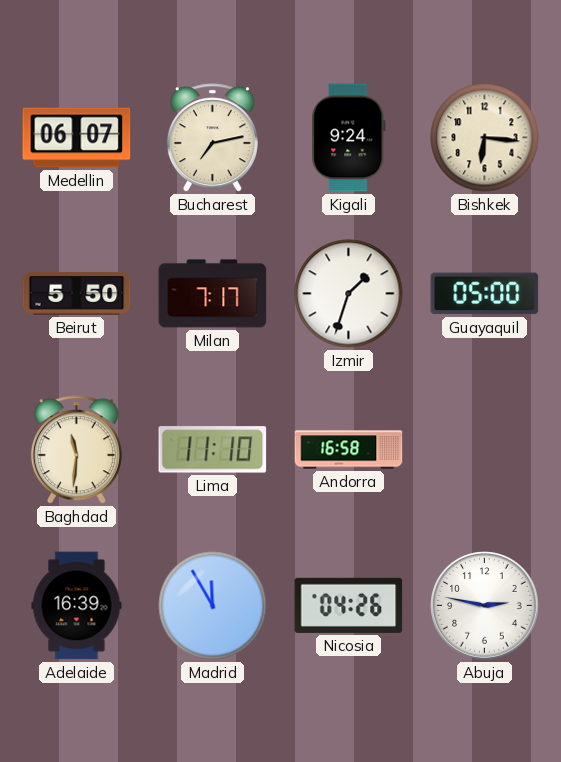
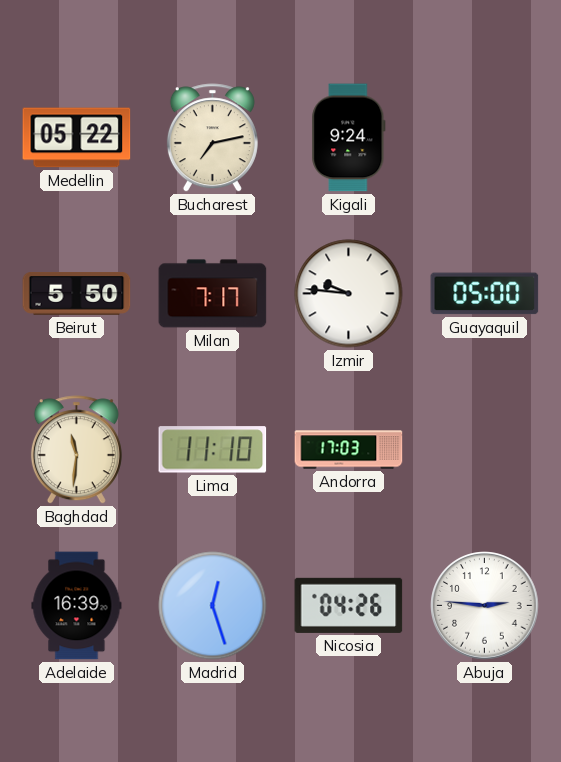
Medellin: 06:07 -> 05:22 (77, 138)
Bishkek: 6:16 -> none (485, 138)
Izmir: 1:33 -> 9:46 (349, 294)
Andorra: 16:58 -> 17:03 (349, 450)
Madrid: 11:55 -> 12:27 (213, 606)
Abuja: 2:47 -> 2:46 (485, 606)
